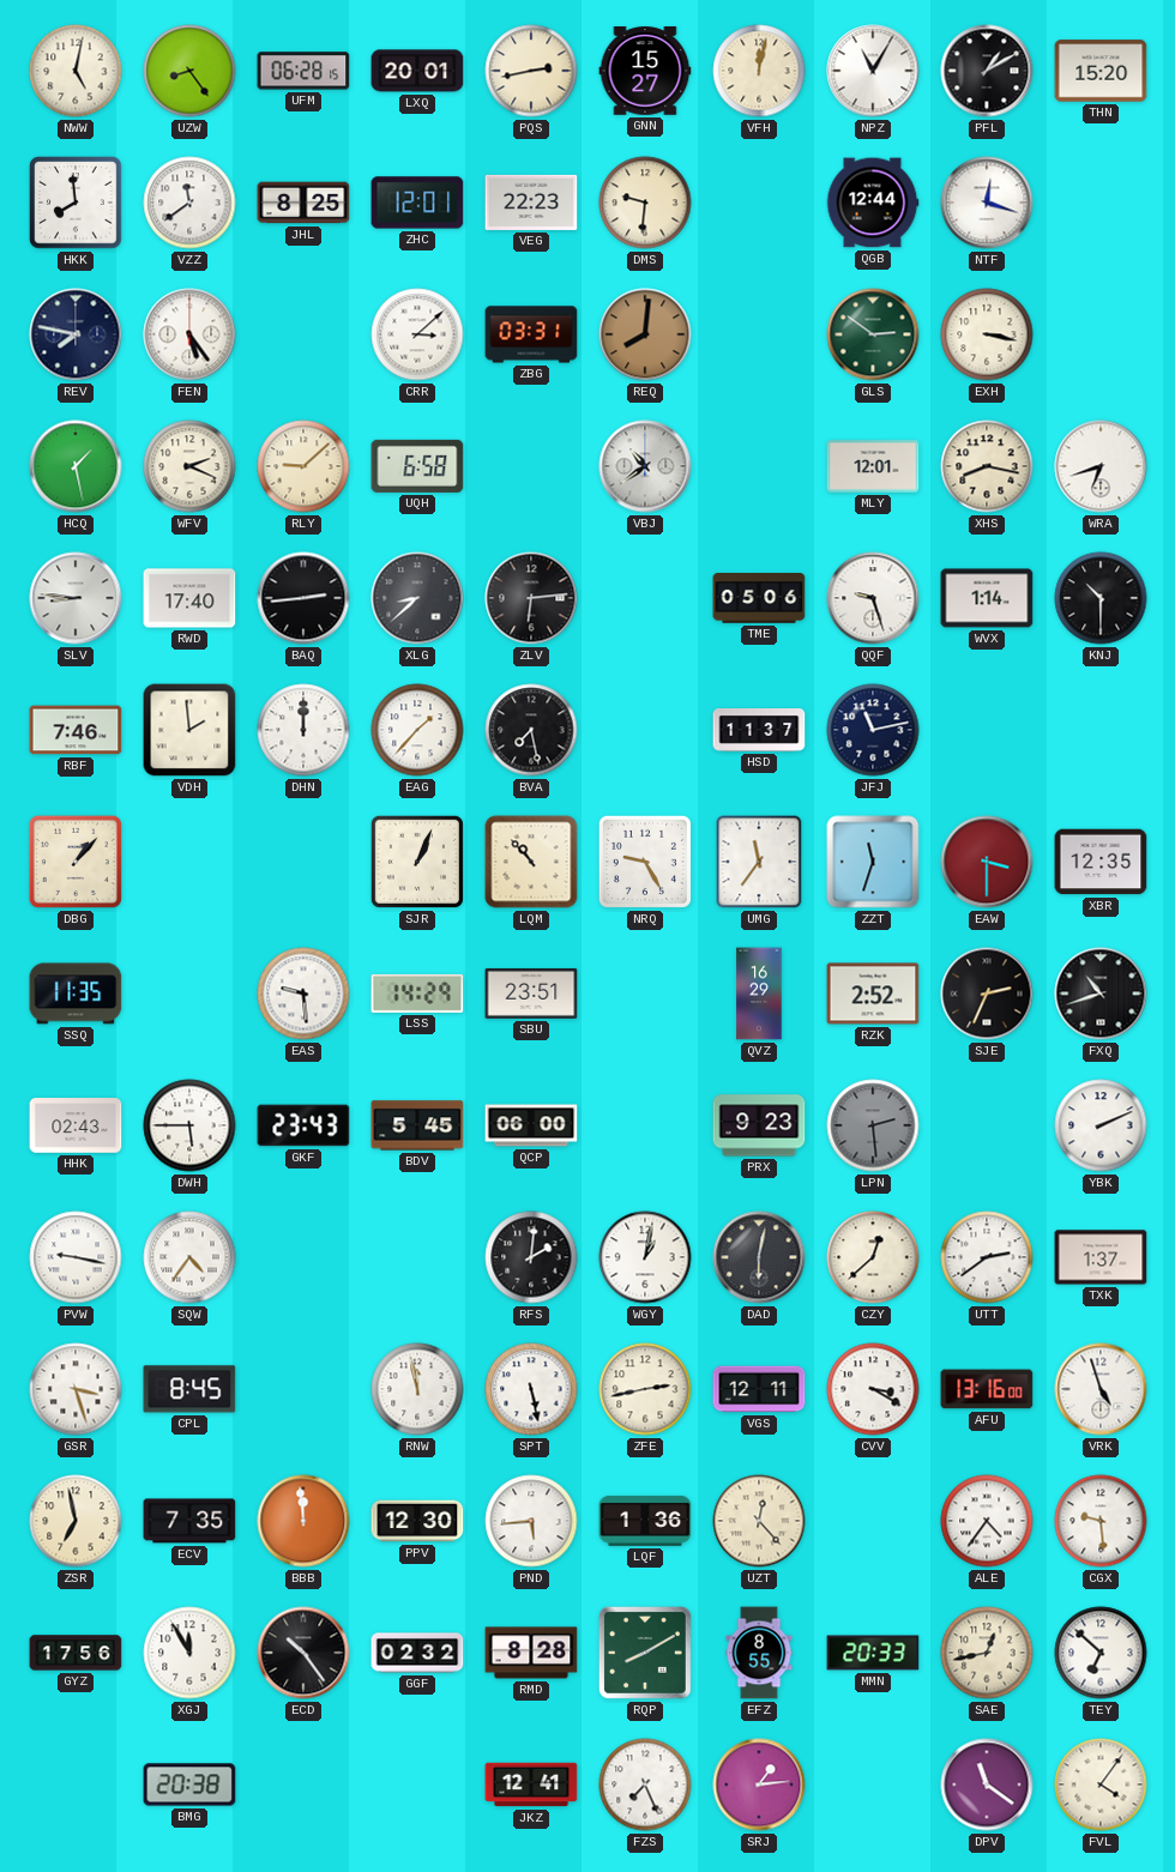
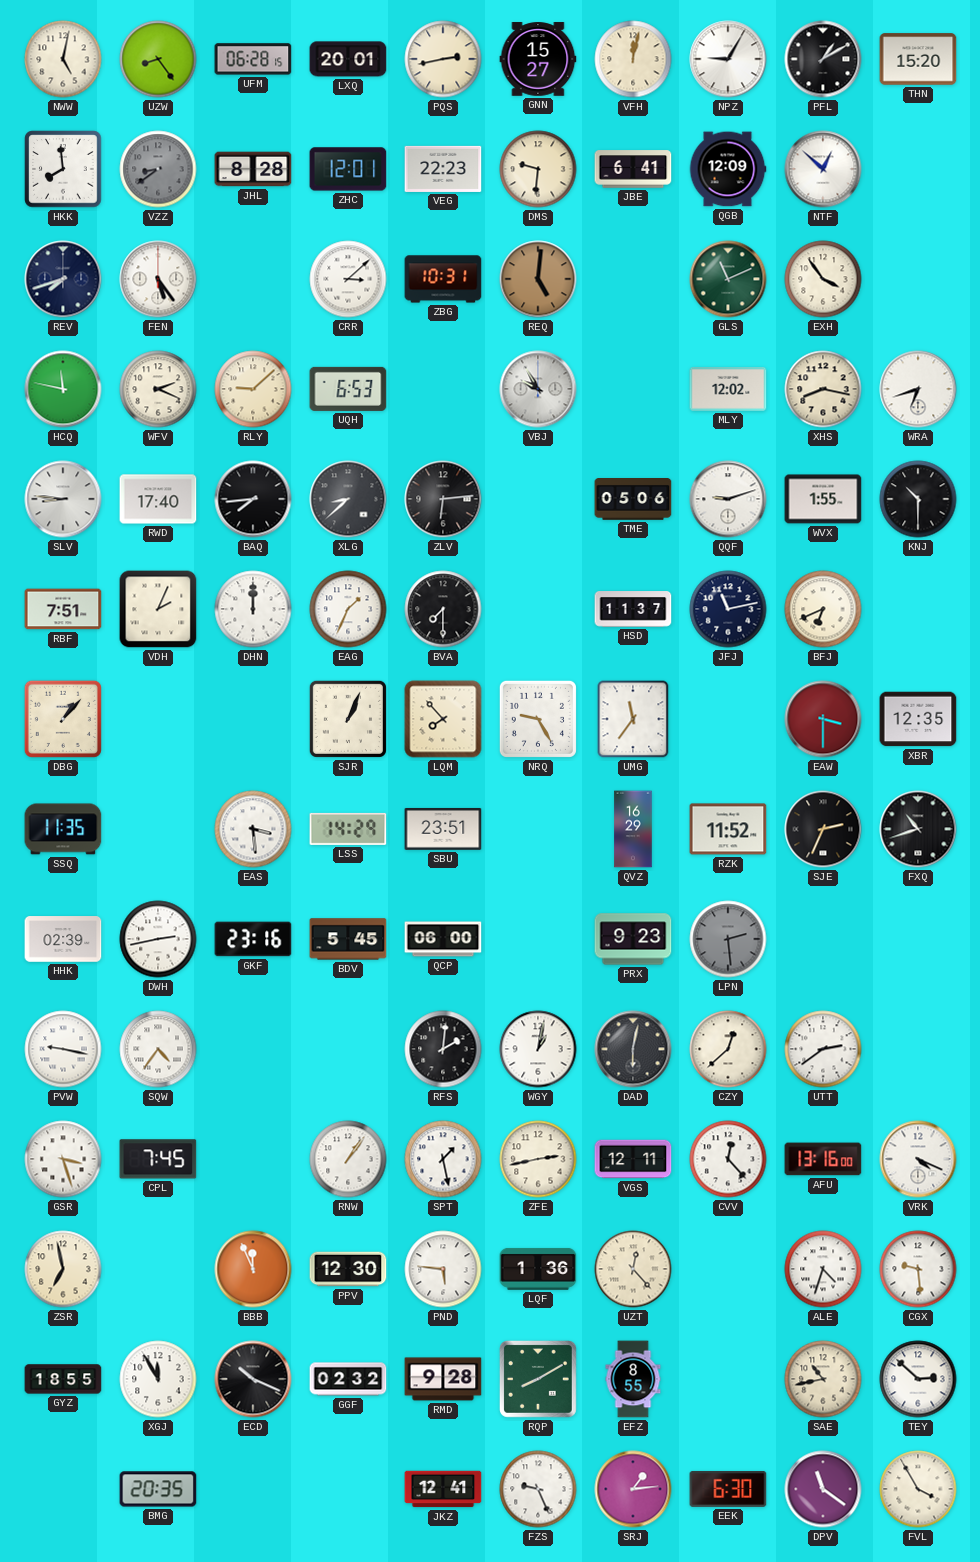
NPZ: 11:05 -> 9:05 (728, 59)
VZZ: 11:39 -> 8:39 (158, 169)
VZZ dial: white -> grey (158, 169)
JHL: 8:25 -> 8:28 (253, 169)
JBE: none -> 6:41 (633, 169)
QGB: 12:44 -> 12:09 (728, 169)
NTF: 12:18 -> 12:52 (823, 169)
REV: 7:47 -> 7:42 (63, 279)
ZBG: 03:31 -> 10:31 (443, 279)
REQ: 8:01 -> 5:01 (538, 279)
GLS: 2:51 -> 11:11 (728, 279)
EXH: 3:17 -> 3:54 (823, 279)
HCQ: 1:28 -> 11:47 (63, 389)
UQH: 6:58 -> 6:53 (348, 389)
VBJ: 10:39 -> 9:55 (538, 389)
MLY: 12:01 -> 12:02 (728, 390)
BAQ: 2:44 -> 7:44 (253, 499)
QQF: 9:27 -> 9:12 (728, 499)
WVX: 1:14 -> 1:55 (823, 499)
RBF: 7:46 -> 7:51 (63, 609)
VDH: 1:59 -> 2:04 (158, 609)
EAG: 1:37 -> 1:34 (348, 609)
BVA: 7:28 -> 7:30 (443, 609)
BFJ: none -> 6:41 (823, 609)
LQM: 10:53 -> 7:53 (443, 719)
ZZT: 11:33 -> none (873, 862)
EAS: 9:29 -> 3:29 (253, 829)
RZK: 2:52 -> 11:52 (728, 829)
HHK: 02:43 -> 02:39 (63, 939)
DWH: 5:45 -> 2:43 (158, 939)
GKF: 23:43 -> 23:16 (253, 939)
YBK: 2:11 -> none (1101, 1125)
TXK: 1:37 -> none (1101, 1257)
CPL: 8:45 -> 7:45 (158, 1159)
RNW: 11:58 -> 1:06 (348, 1159)
SPT: 5:28 -> 1:28 (443, 1159)
CVV: 3:20 -> 12:23 (728, 1159)
VRK: 4:57 -> 4:19 (918, 1159)
ECV: 7:35 -> none (189, 1521)
BBB: 11:59 -> 11:56 (253, 1269)
PND: 5:44 -> 5:46 (443, 1269)
ALE: 4:36 -> 4:33 (823, 1269)
GYZ: 17:56 -> 18:55 (63, 1379)
ECD: 10:24 -> 10:19 (253, 1379)
RMD: 8:28 -> 9:28 (443, 1379)
MMN: 20:33 -> none (873, 1653)
SAE: 12:43 -> 10:43 (823, 1379)
TEY: 6:52 -> 2:52 (918, 1379)
BMG: 20:38 -> 20:35 (158, 1489)
FZS: 7:26 -> 9:26 (538, 1489)
EEK: none -> 6:30 (728, 1489)
FVL: 4:06 -> 3:55 (918, 1489)
